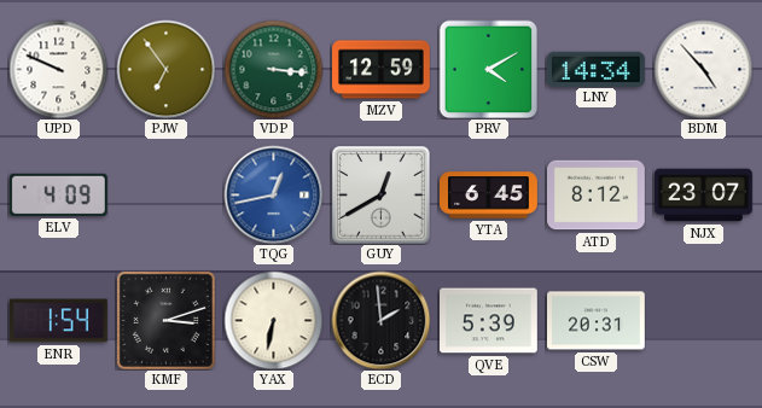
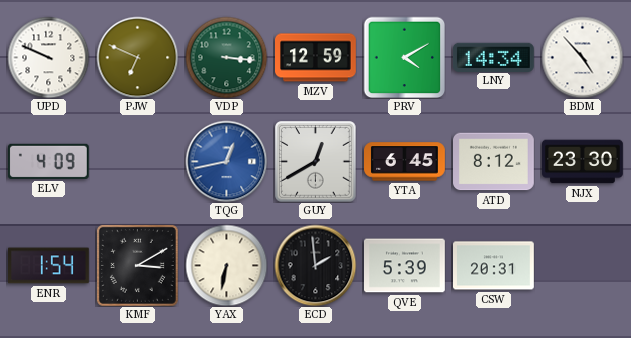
PJW: 6:54 -> 6:49 (137, 57)
NJX: 23:07 -> 23:30 (583, 162)
KMF: 3:12 -> 3:10 (137, 265)
